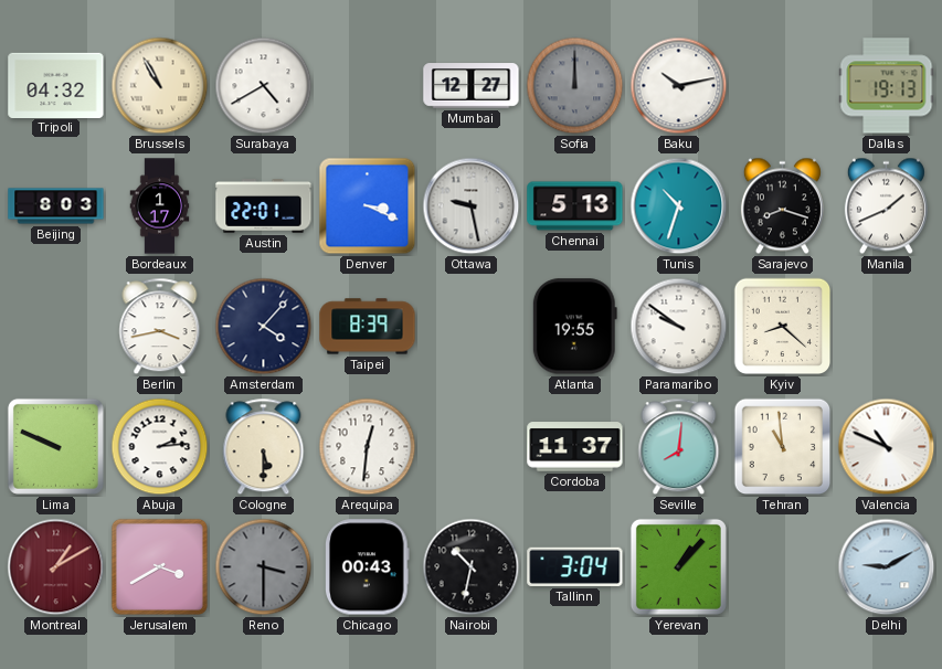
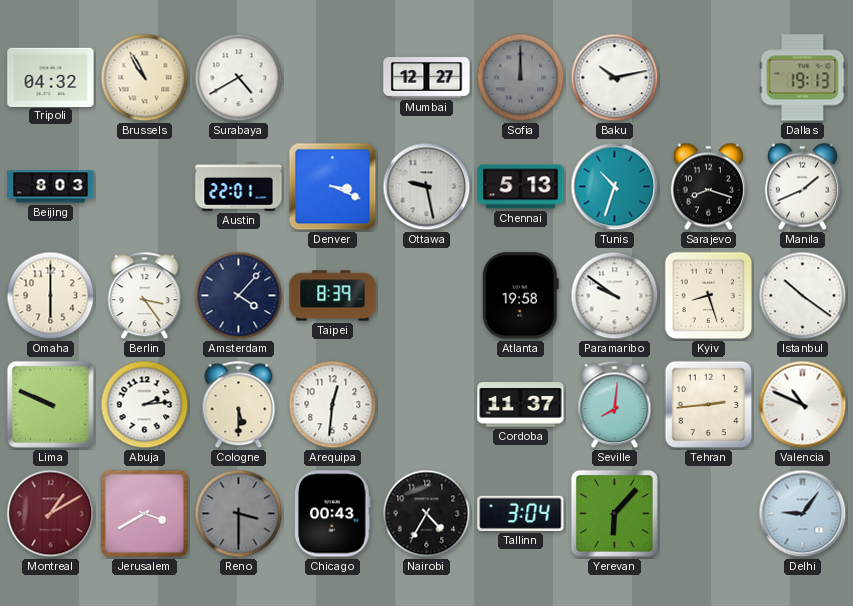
Bordeaux: 1:17 -> none (160, 206)
Omaha: none -> 6:00 (51, 296)
Berlin: 3:43 -> 3:24 (145, 296)
Atlanta: 19:55 -> 19:58 (520, 296)
Kyiv: 8:22 -> 8:27 (709, 296)
Istanbul: none -> 10:21 (803, 296)
Tehran: 10:59 -> 2:44 (709, 405)
Nairobi: 10:32 -> 4:35 (427, 514)
Yerevan: 1:07 -> 6:07 (614, 513)
Delhi: 9:10 -> 9:06 (803, 514)
